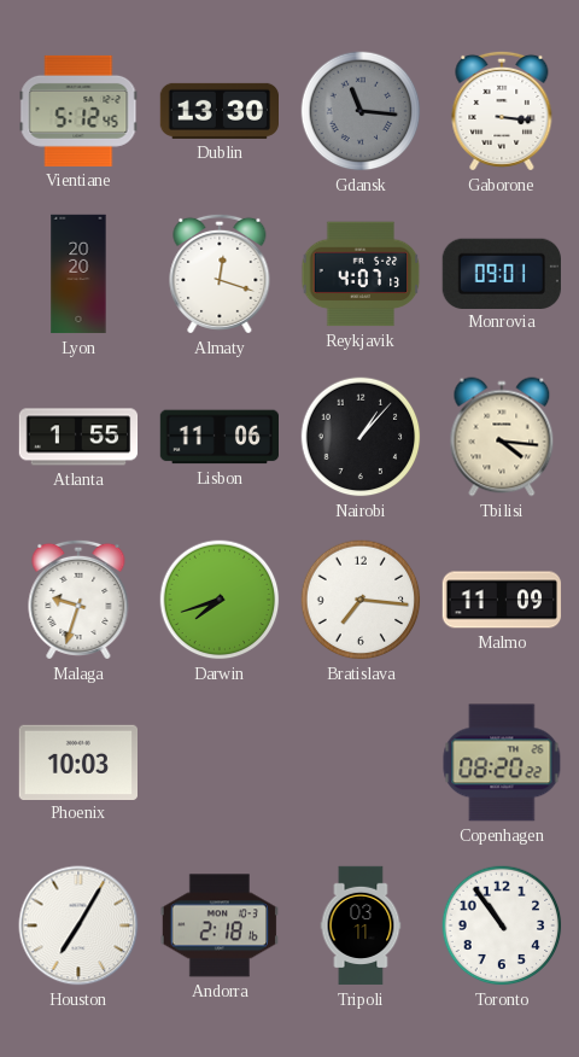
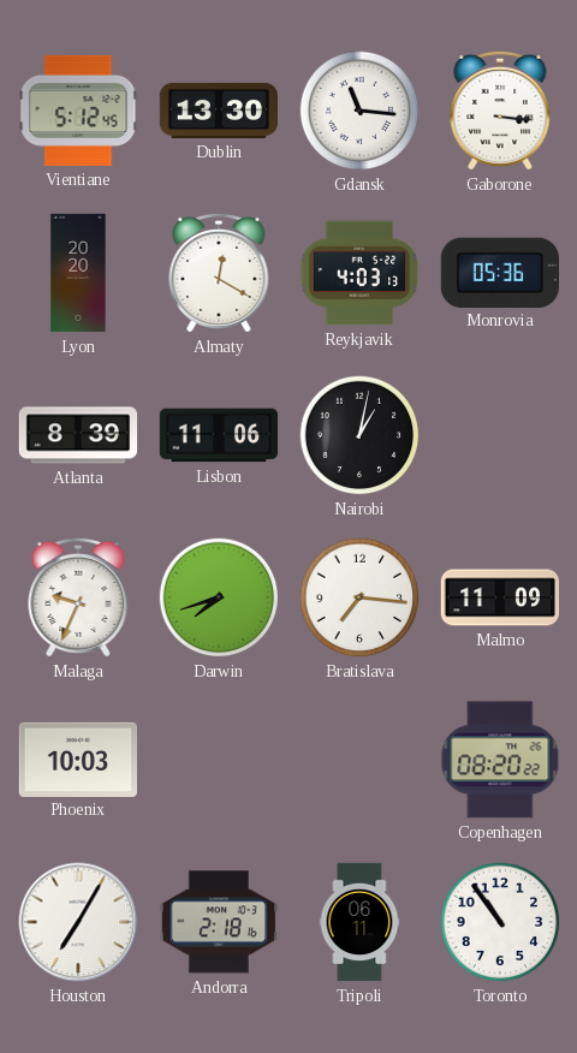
Gdansk dial: grey -> white (359, 111)
Almaty: 12:18 -> 12:20 (219, 273)
Reykjavik: 4:07 -> 4:03 (359, 273)
Monrovia: 09:01 -> 05:36 (500, 272)
Atlanta: 1:55 -> 8:39 (78, 435)
Nairobi: 1:07 -> 1:02 (359, 435)
Tbilisi: 4:16 -> none (502, 437)
Malaga: 9:33 -> 9:34 (78, 597)
Tripoli: 03:11 -> 06:11 (359, 922)
